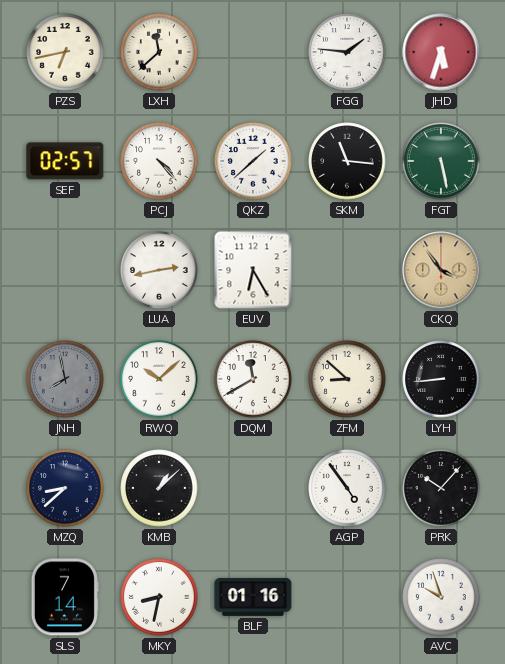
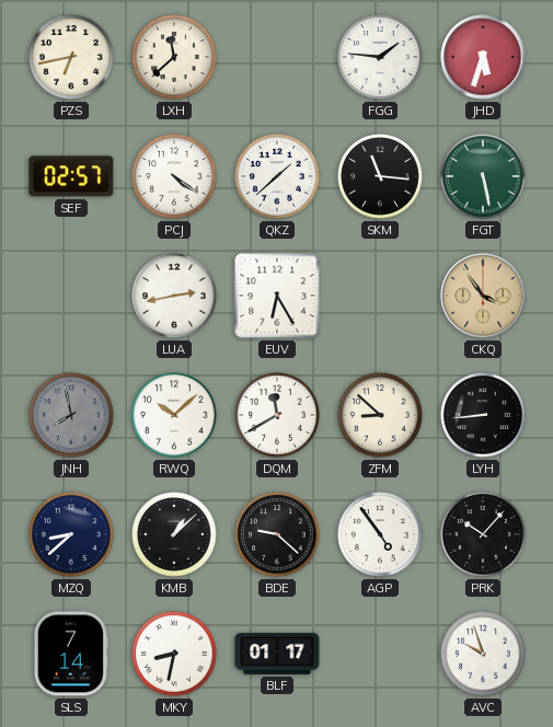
PCJ: 4:23 -> 4:21 (174, 176)
BDE: none -> 9:22 (277, 534)
BLF: 01:16 -> 01:17 (277, 654)
